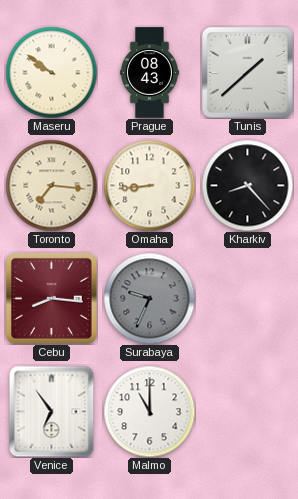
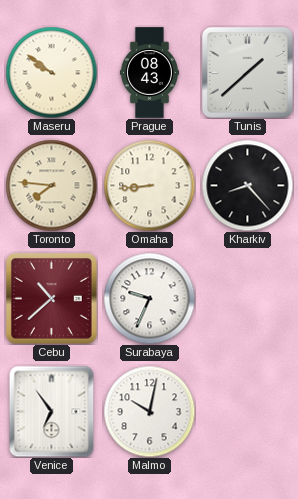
Toronto: 7:16 -> 7:46 (51, 185)
Cebu: 8:16 -> 10:38 (52, 299)
Surabaya dial: grey -> white (149, 298)
Malmo: 11:00 -> 10:02 (149, 411)
